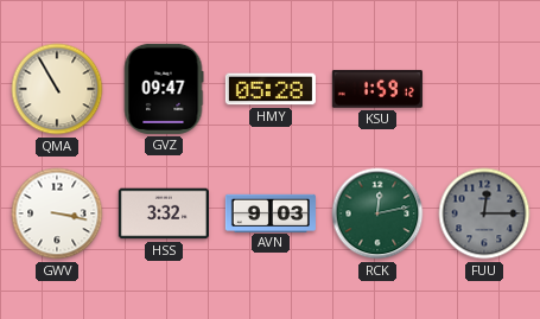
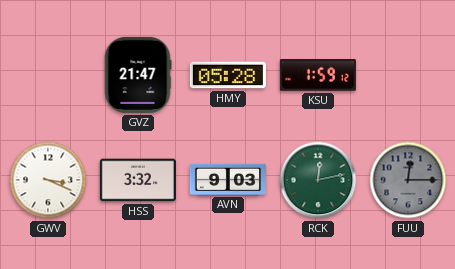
QMA: 10:55 -> none (57, 89)
GVZ: 09:47 -> 21:47 (138, 75)
GWV: 3:17 -> 3:19 (48, 180)
